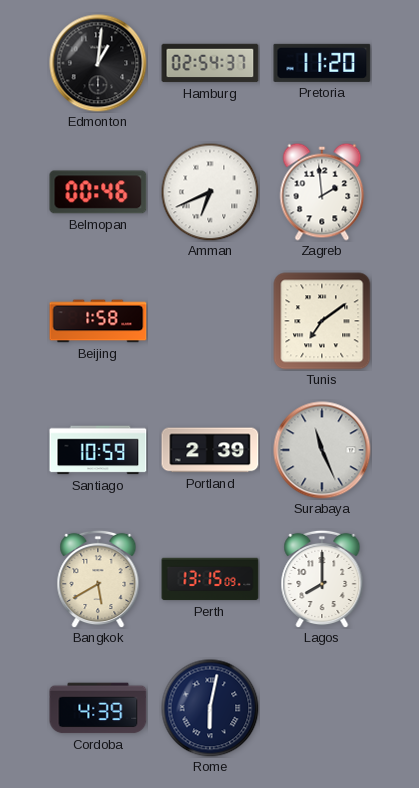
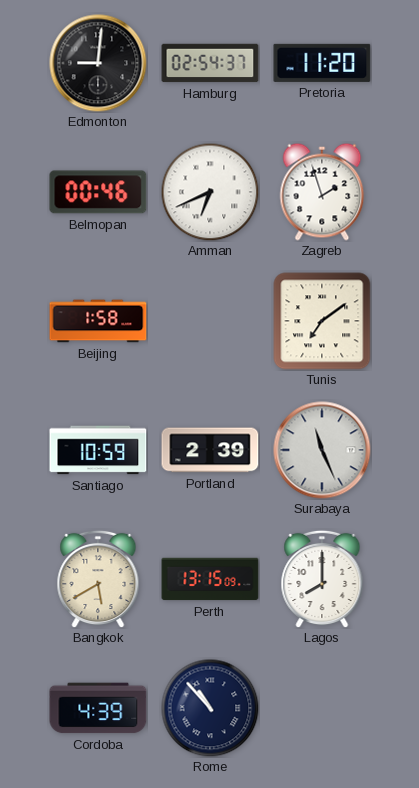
Edmonton: 1:01 -> 9:01 (98, 63)
Zagreb: 1:59 -> 1:57 (322, 192)
Rome: 6:02 -> 10:53 (210, 708)
